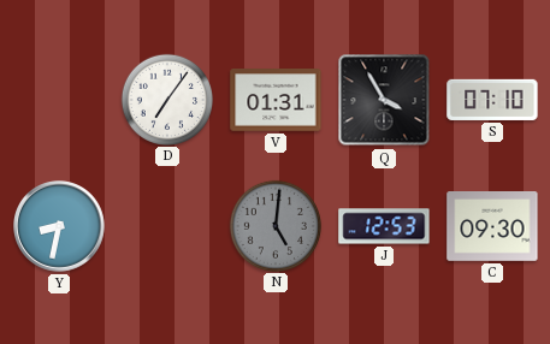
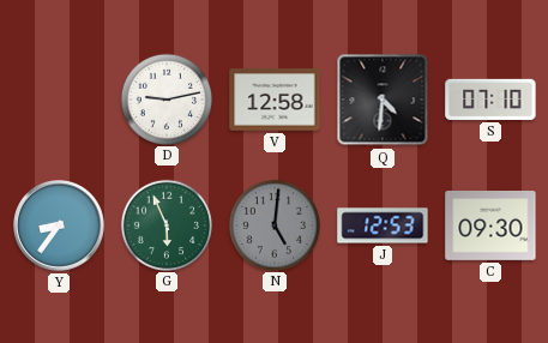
D: 7:06 -> 9:13 (165, 98)
V: 01:31 -> 12:58 (275, 100)
Q: 3:55 -> 4:31 (383, 100)
Y: 8:32 -> 8:36 (60, 227)
G: none -> 5:56 (165, 224)
